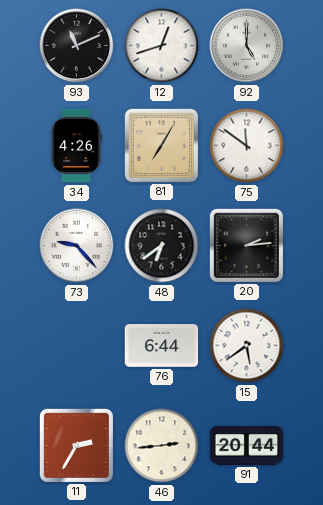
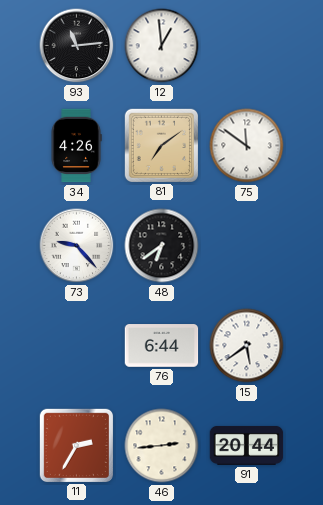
93: 11:11 -> 11:14 (77, 46)
12: 12:42 -> 12:59 (162, 46)
92: 5:00 -> none (247, 46)
81: 7:05 -> 7:09 (161, 145)
20: 2:14 -> none (246, 245)
